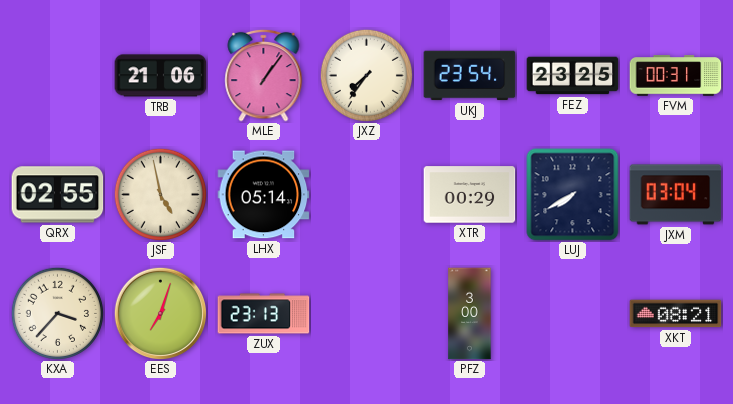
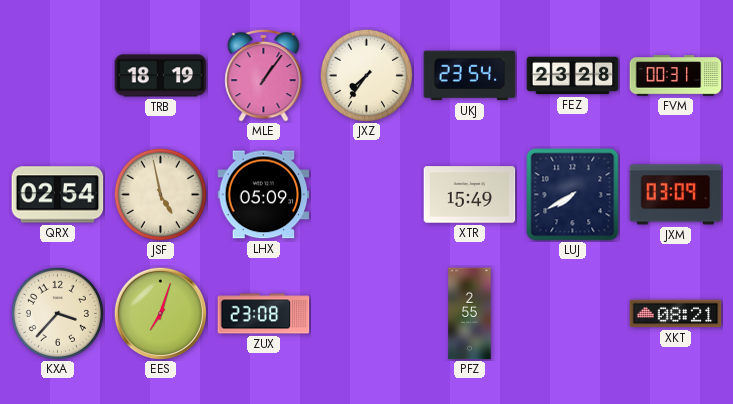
TRB: 21:06 -> 18:19 (161, 76)
FEZ: 23:25 -> 23:28 (573, 76)
QRX: 02:55 -> 02:54 (58, 195)
LHX: 05:14 -> 05:09 (264, 195)
XTR: 00:29 -> 15:49 (470, 195)
JXM: 03:04 -> 03:09 (676, 195)
ZUX: 23:13 -> 23:08 (264, 314)
PFZ: 3:00 -> 2:55 (470, 314)
